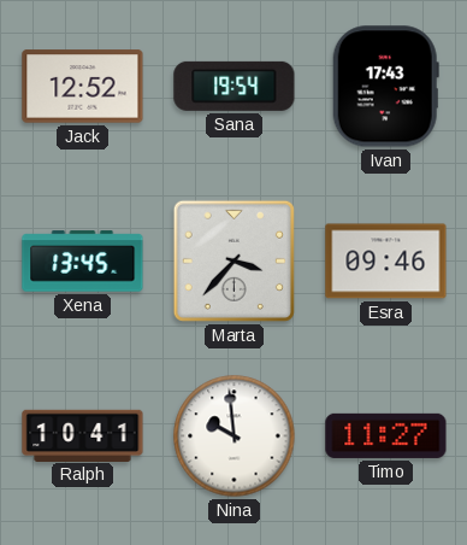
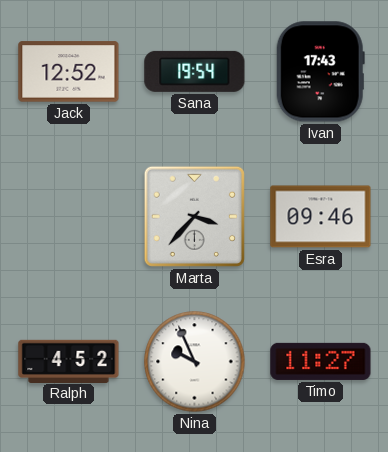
Xena: 13:45 -> none (83, 262)
Ralph: 10:41 -> 4:52 (69, 361)
Nina: 9:59 -> 9:56 (195, 362)
